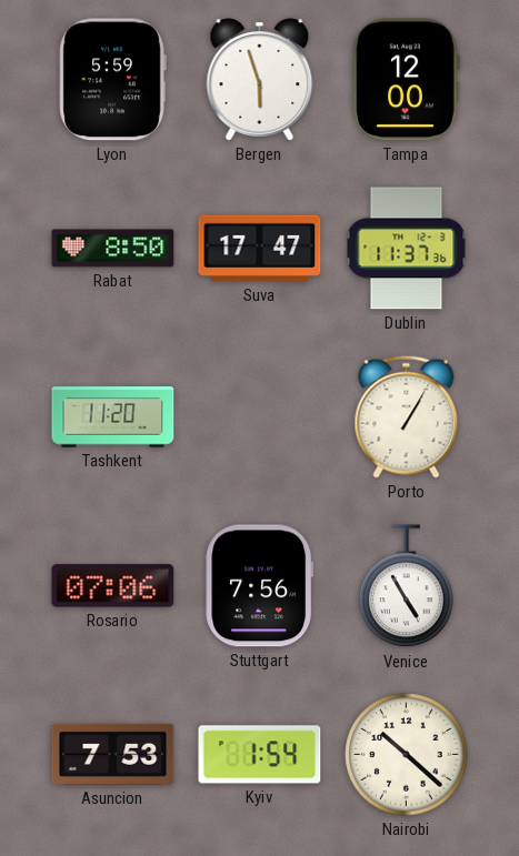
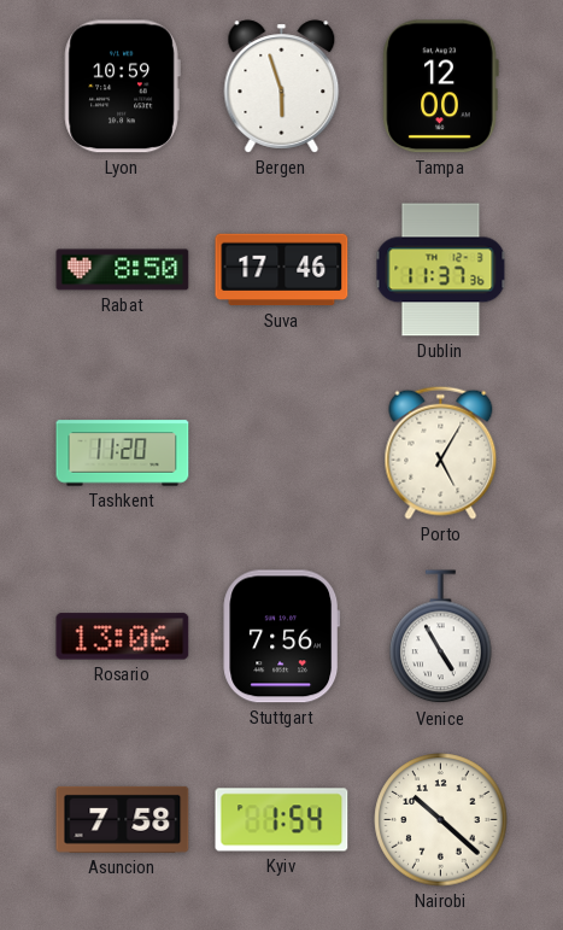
Lyon: 5:59 -> 10:59 (122, 87)
Suva: 17:47 -> 17:46 (282, 270)
Porto: 1:05 -> 5:05 (441, 452)
Rosario: 07:06 -> 13:06 (123, 637)
Asuncion: 7:53 -> 7:58 (123, 819)
